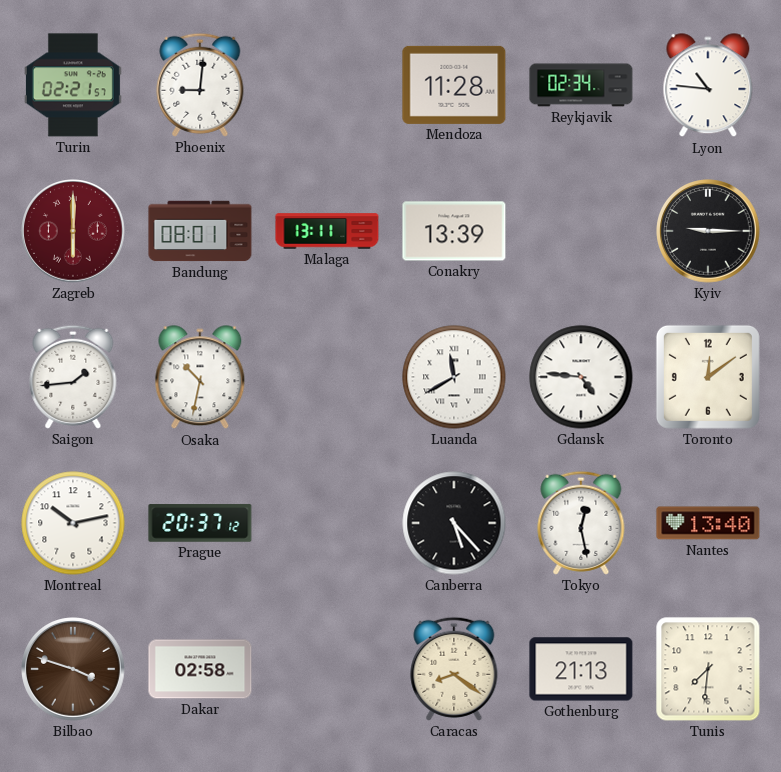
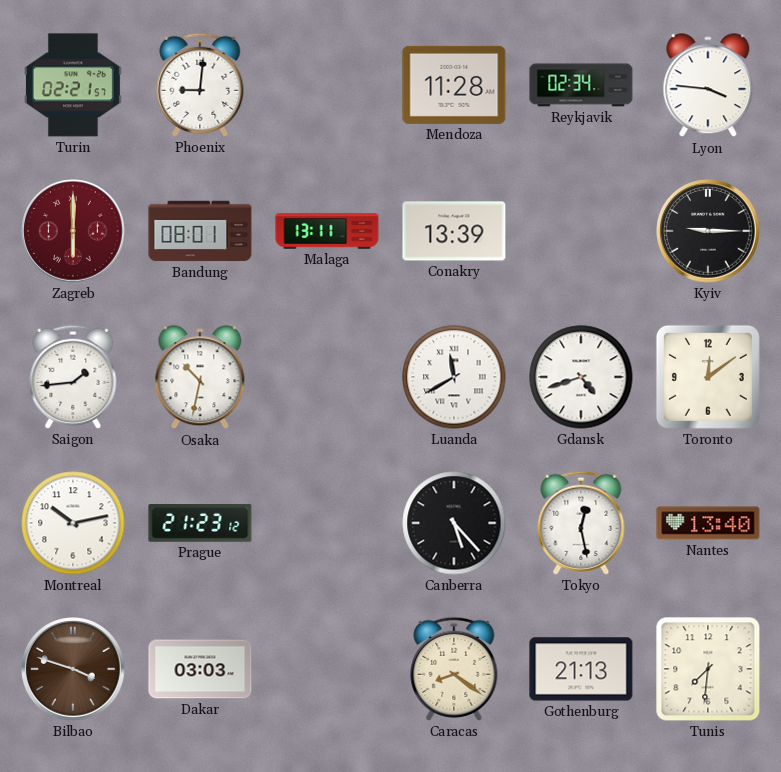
Lyon: 10:46 -> 3:46 (708, 86)
Gdansk: 4:46 -> 4:42 (581, 377)
Prague: 20:37 -> 21:23 (200, 523)
Dakar: 02:58 -> 03:03 (200, 669)
